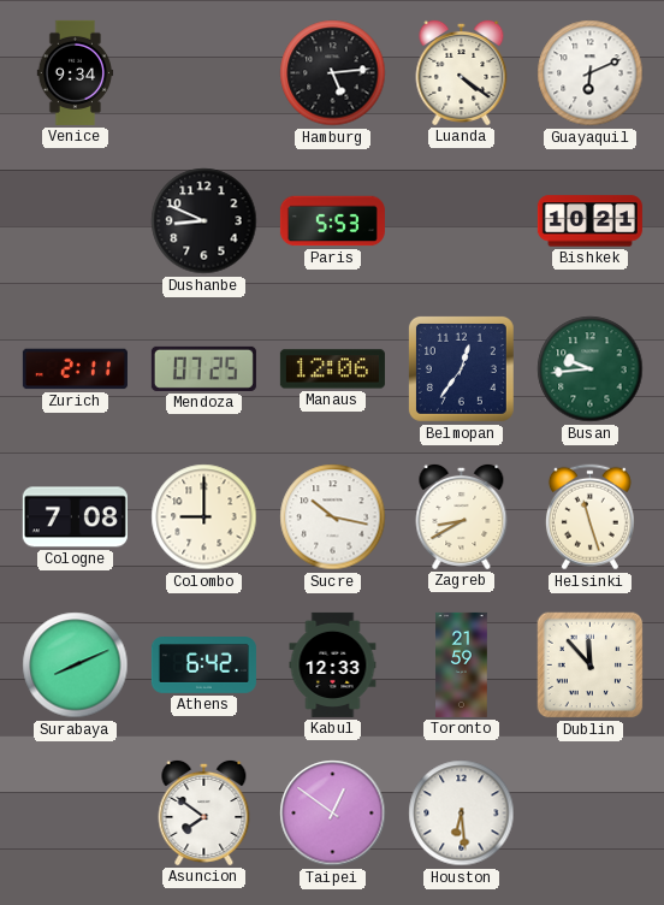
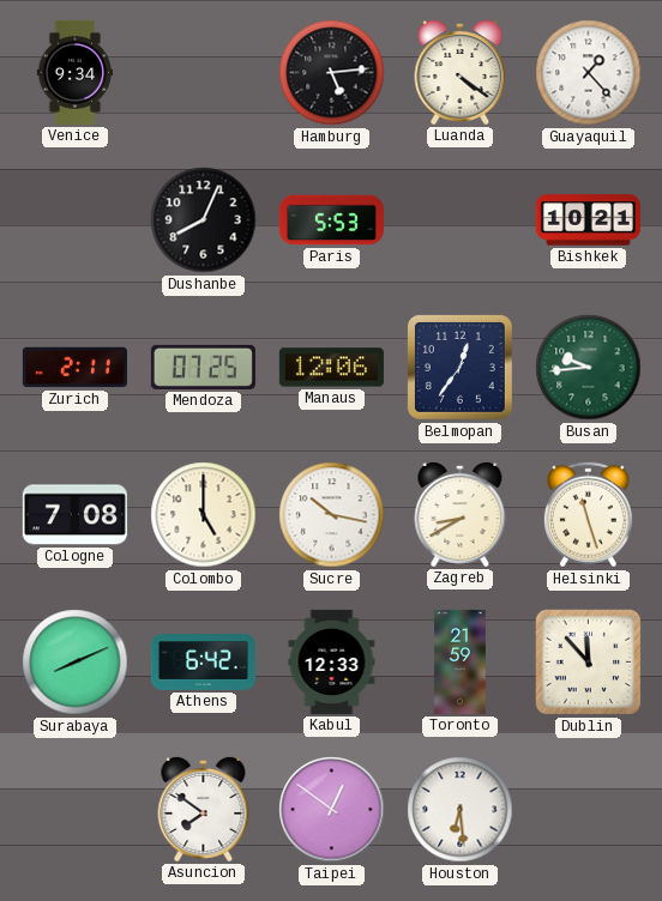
Guayaquil: 6:11 -> 1:23 (589, 73)
Dushanbe: 8:49 -> 8:04 (204, 220)
Colombo: 9:00 -> 5:00 (204, 515)
